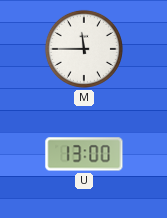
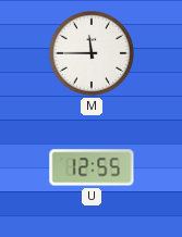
U: 13:00 -> 12:55 (92, 167)
